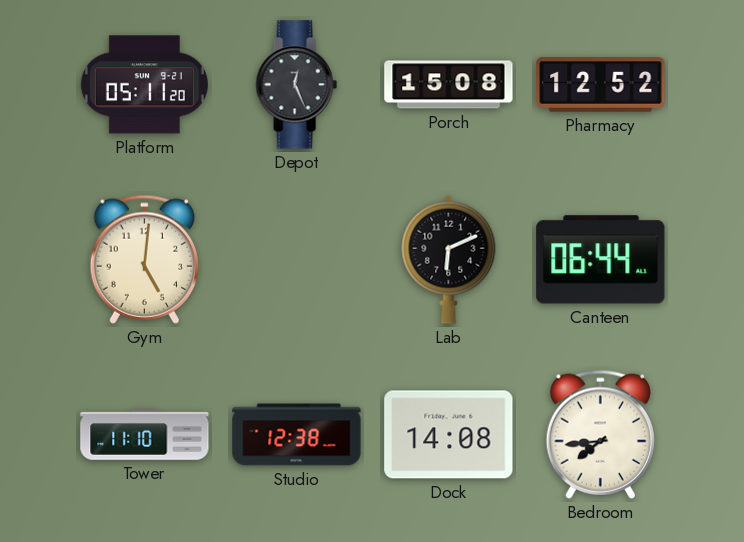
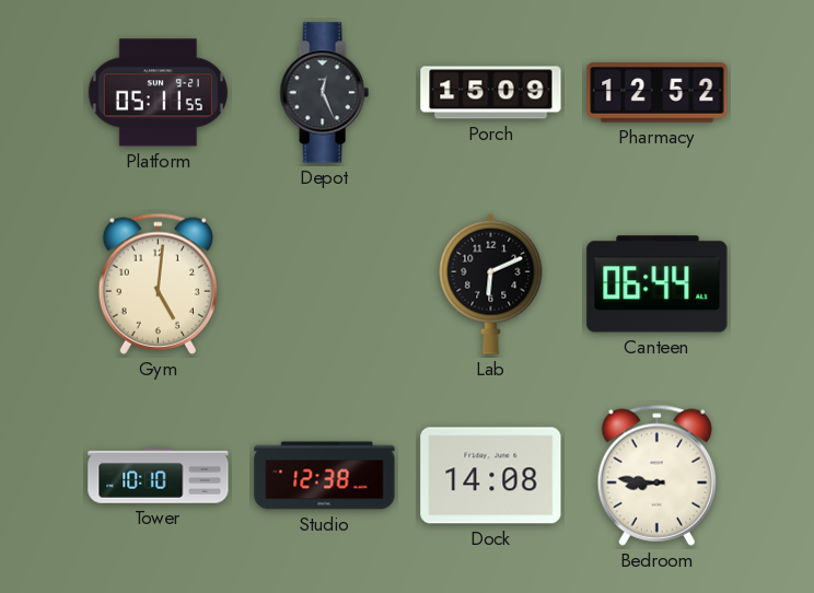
Platform: 05:11:20 -> 05:11:55 (158, 93)
Porch: 15:08 -> 15:09 (491, 93)
Tower: 11:10 -> 10:10 (159, 476)
Bedroom: 7:44 -> 8:46 (656, 475)
